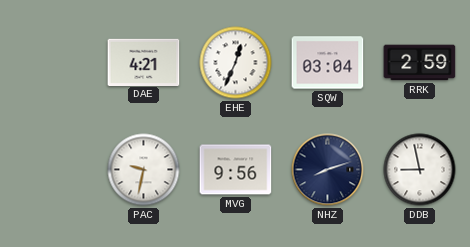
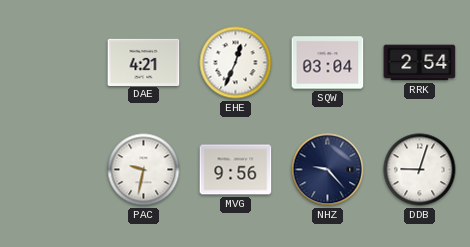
RRK: 2:59 -> 2:54 (420, 63)
NHZ: 8:12 -> 9:23 (328, 170)
DDB: 8:58 -> 9:03 (420, 170)
